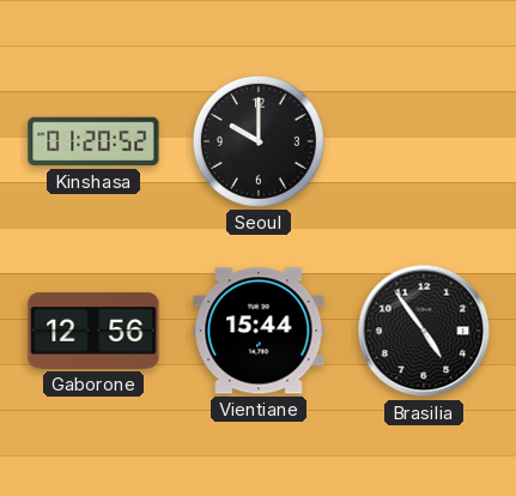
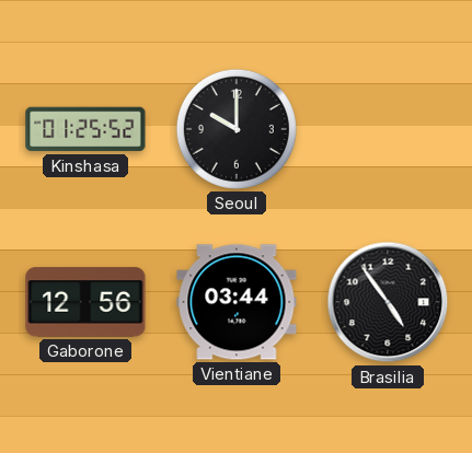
Kinshasa: 01:20 -> 01:25 (85, 129)
Vientiane: 15:44 -> 03:44 (237, 302)
